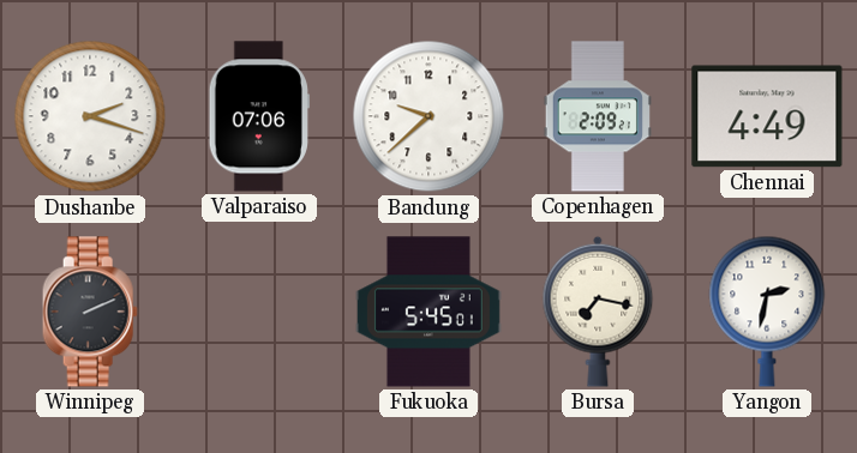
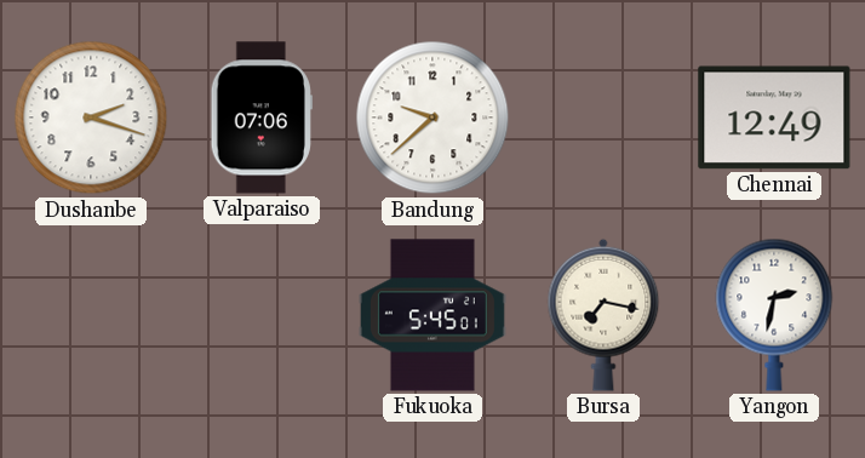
Copenhagen: 2:09 -> none (598, 116)
Chennai: 4:49 -> 12:49 (774, 118)
Winnipeg: 2:11 -> none (90, 312)
